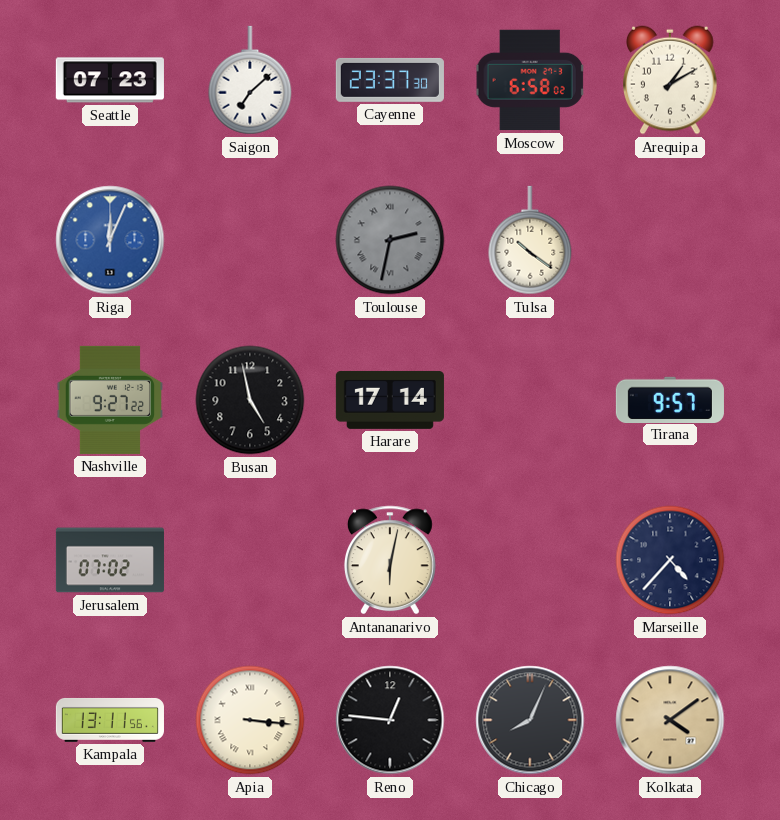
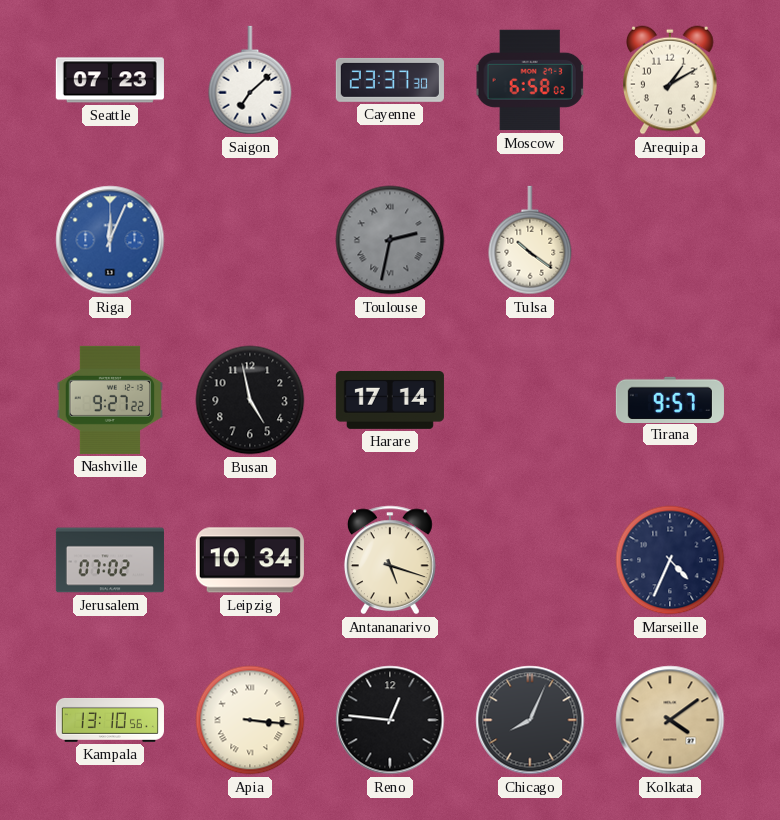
Leipzig: none -> 10:34 (250, 560)
Antananarivo: 6:02 -> 5:18 (390, 560)
Marseille: 4:37 -> 4:34 (670, 560)
Kampala: 13:11 -> 13:10 (110, 720)
